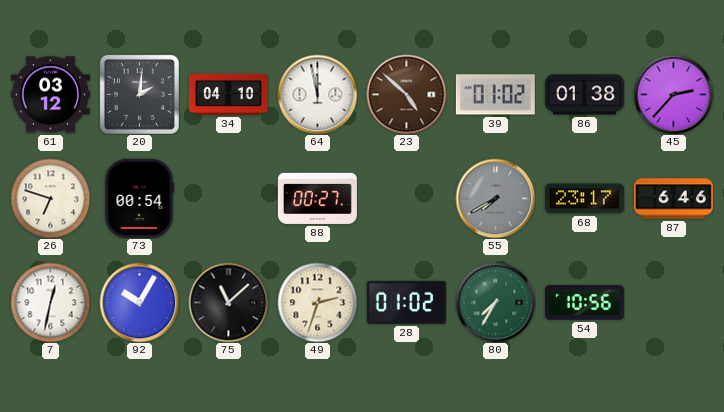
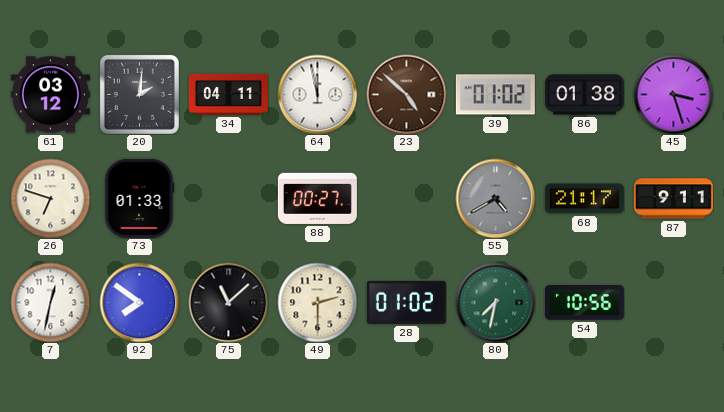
34: 04:10 -> 04:11 (228, 94)
45: 2:37 -> 3:27 (673, 94)
73: 00:54 -> 01:33 (139, 198)
55: 7:40 -> 4:40 (495, 198)
68: 23:17 -> 21:17 (584, 199)
87: 6:46 -> 9:11 (673, 199)
92: 10:05 -> 7:51 (139, 302)
49: 2:33 -> 2:30 (317, 302)
80: 7:35 -> 7:32 (495, 302)
